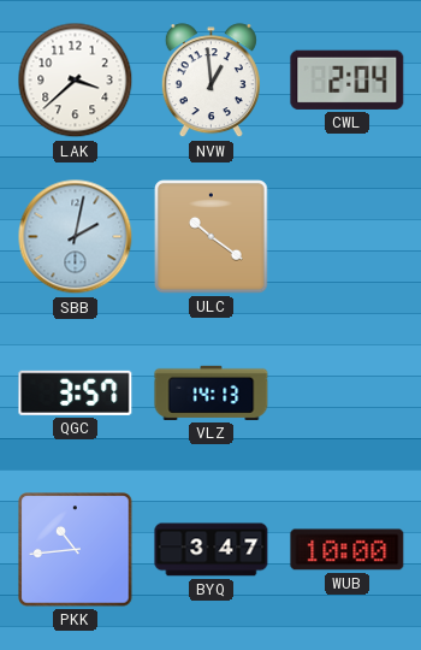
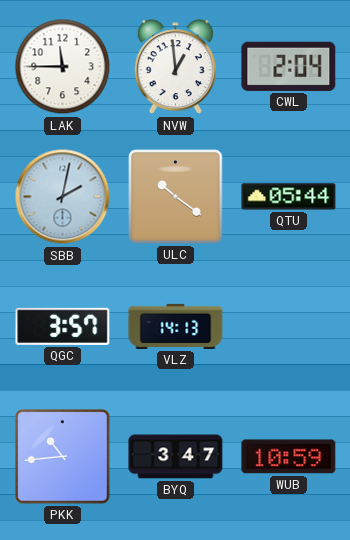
LAK: 3:38 -> 11:45 (63, 67)
QTU: none -> 05:44 (289, 197)
WUB: 10:00 -> 10:59 (289, 457)
